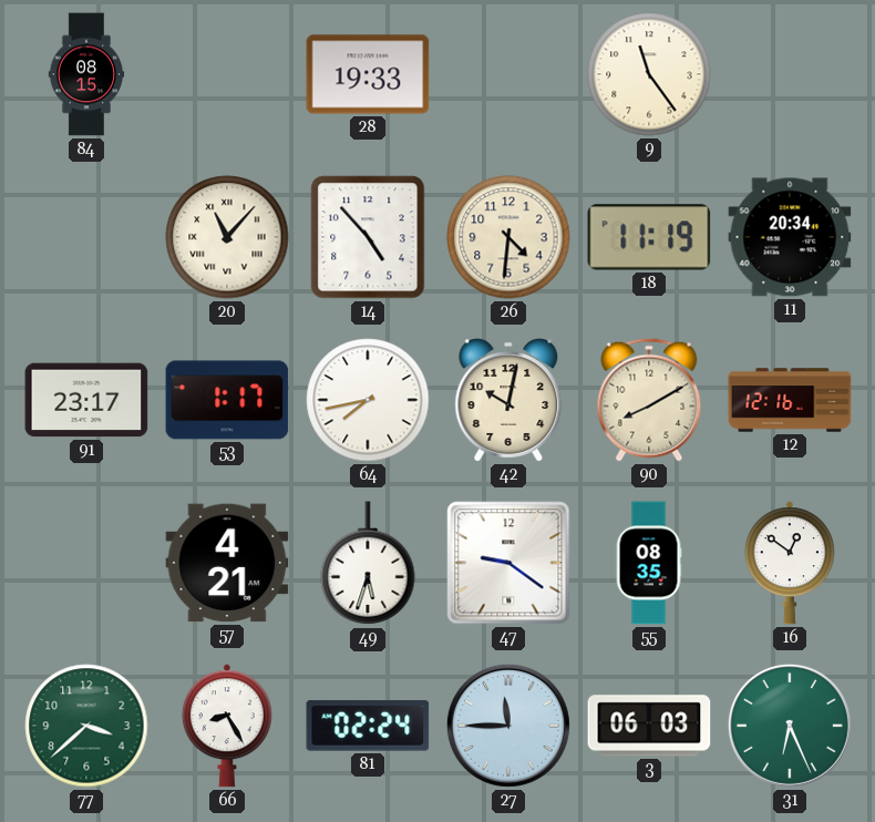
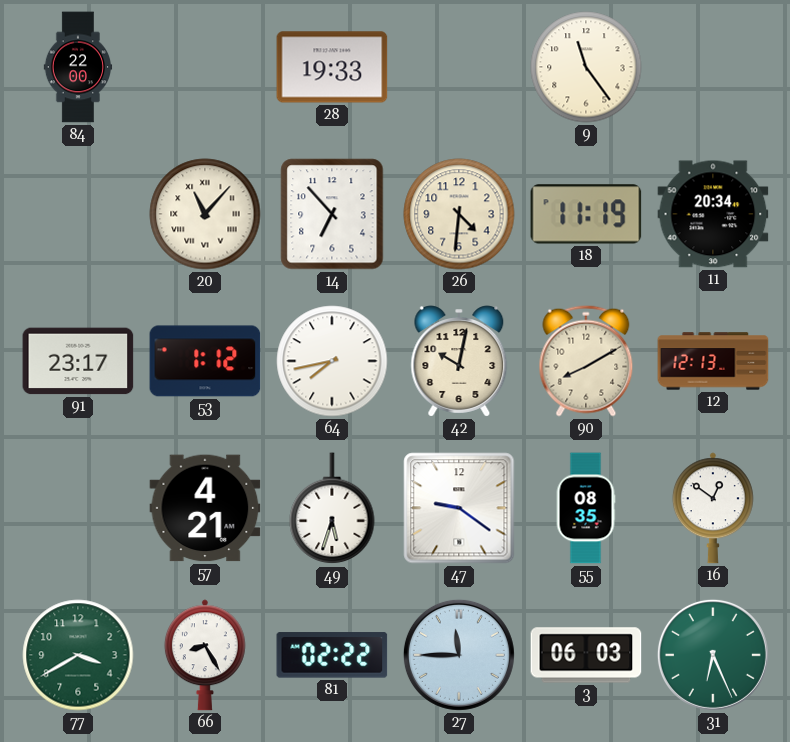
84: 08:15 -> 22:00 (78, 67)
14: 4:53 -> 6:53 (332, 214)
53: 1:17 -> 1:12 (205, 361)
12: 12:16 -> 12:13 (713, 361)
77: 3:38 -> 3:40 (78, 655)
81: 02:24 -> 02:22 (332, 655)
